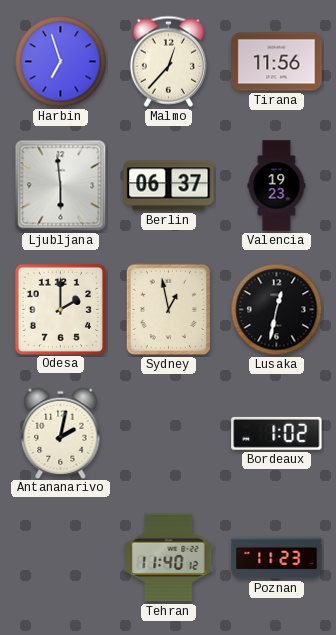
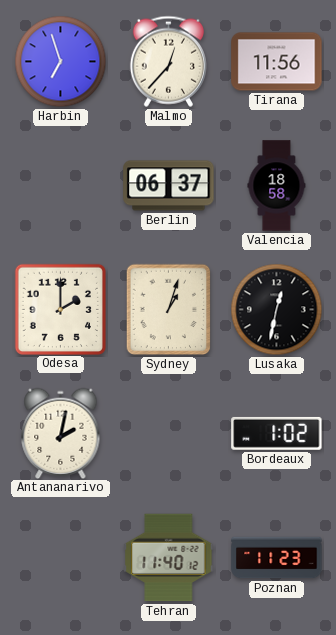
Ljubljana: 5:59 -> none (61, 186)
Valencia: 19:23 -> 18:58 (277, 186)
Sydney: 12:58 -> 1:03 (169, 310)
